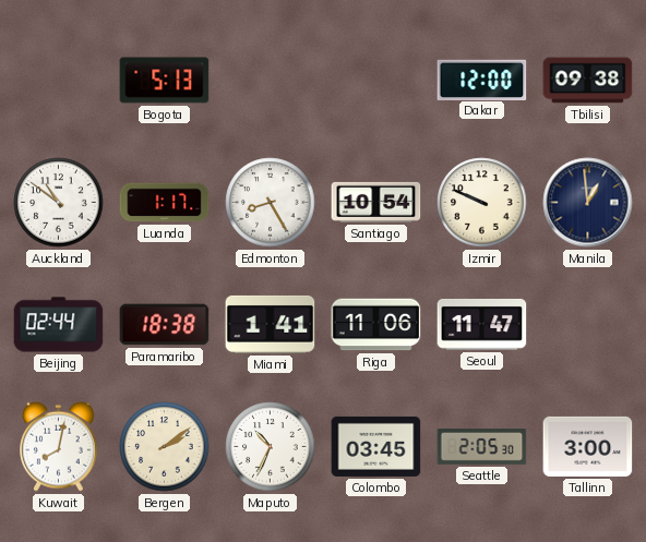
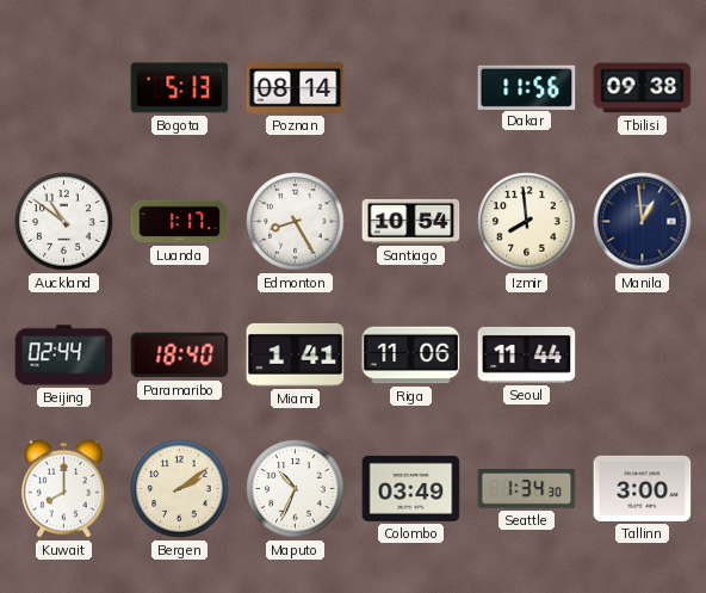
Poznan: none -> 08:14 (296, 87)
Dakar: 12:00 -> 11:56 (527, 87)
Izmir: 9:49 -> 7:59 (527, 222)
Paramaribo: 18:38 -> 18:40 (180, 356)
Seoul: 11:47 -> 11:44 (527, 354)
Kuwait: 8:02 -> 8:00 (64, 488)
Colombo: 03:45 -> 03:49 (411, 488)
Seattle: 2:05 -> 1:34 (527, 489)
